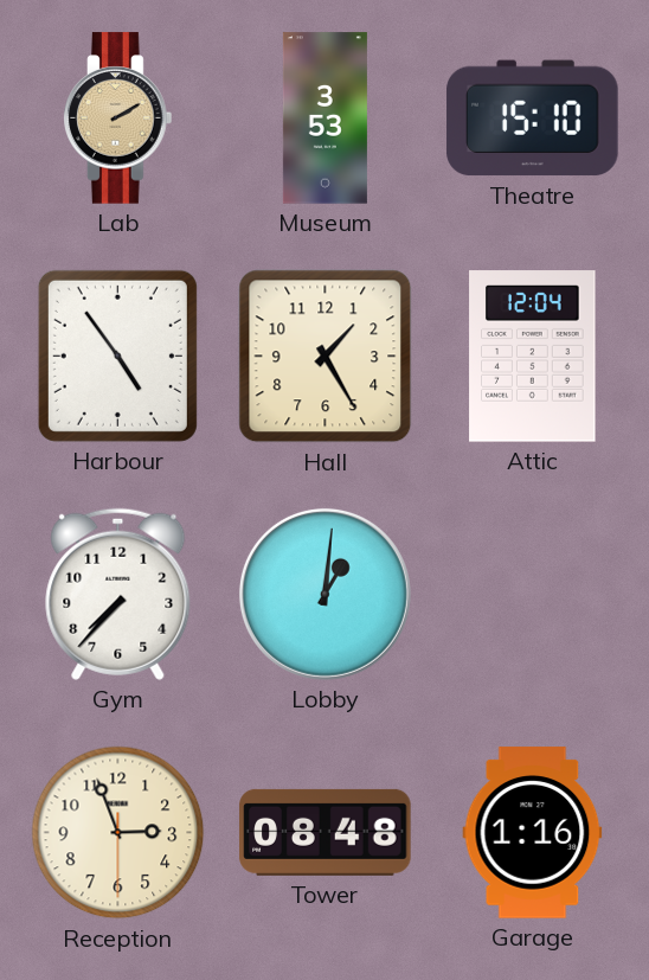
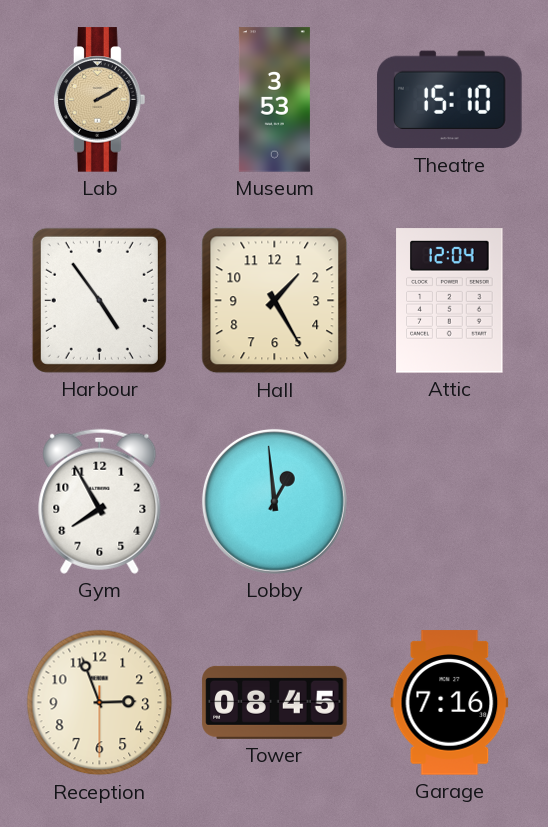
Gym: 7:37 -> 7:55 (100, 501)
Lobby: 1:01 -> 12:59 (274, 501)
Tower: 08:48 -> 08:45 (275, 702)
Garage: 1:16 -> 7:16 (450, 703)
